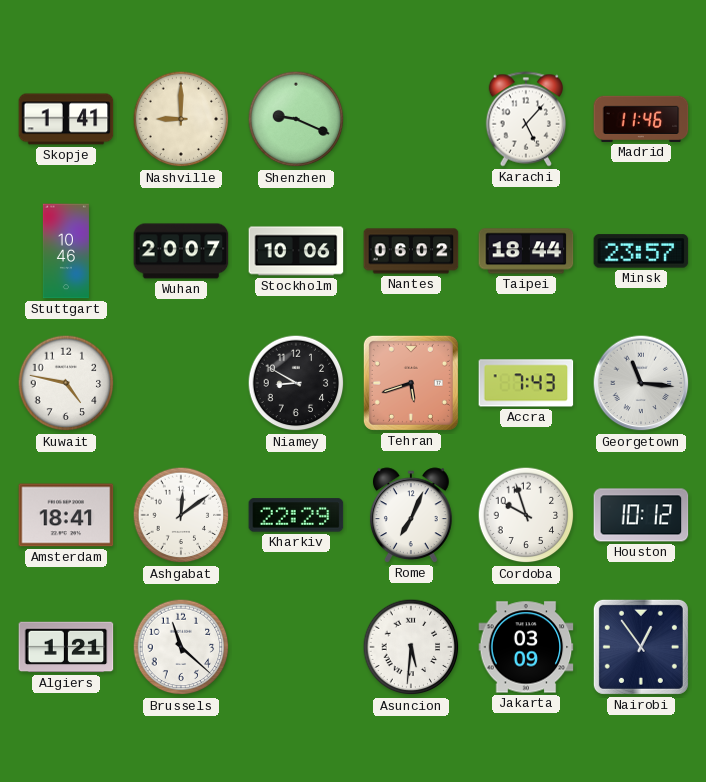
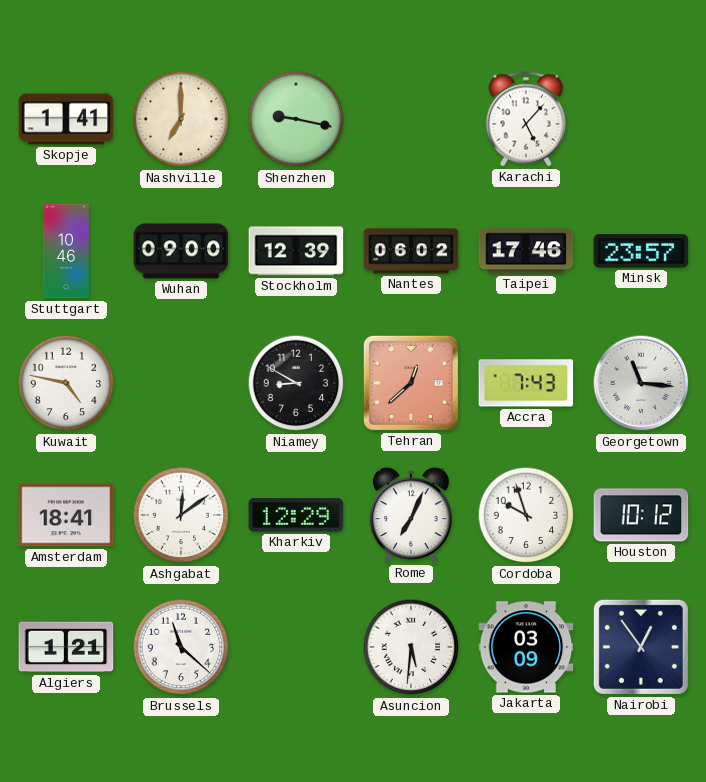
Nashville: 9:00 -> 7:00 (181, 119)
Shenzhen: 9:19 -> 9:17 (296, 119)
Madrid: 11:46 -> none (641, 119)
Wuhan: 20:07 -> 09:00 (181, 251)
Stockholm: 10:06 -> 12:39 (296, 251)
Taipei: 18:44 -> 17:46 (526, 251)
Tehran: 5:42 -> 12:38 (411, 383)
Kharkiv: 22:29 -> 12:29 (296, 515)
